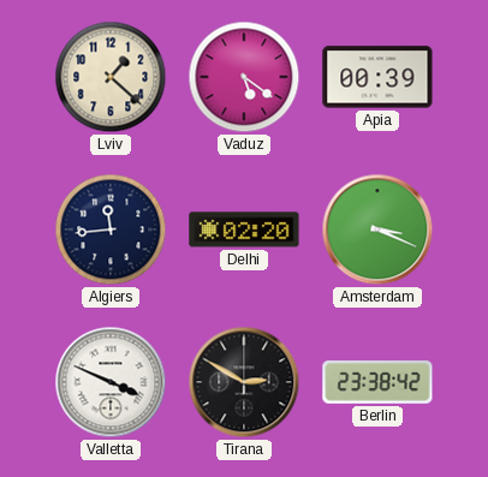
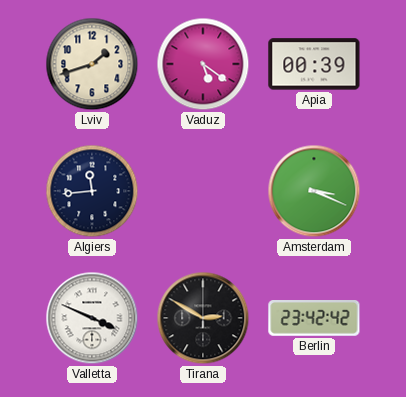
Lviv: 1:22 -> 1:42 (92, 64)
Delhi: 02:20 -> none (244, 229)
Berlin: 23:38 -> 23:42 (314, 319)
